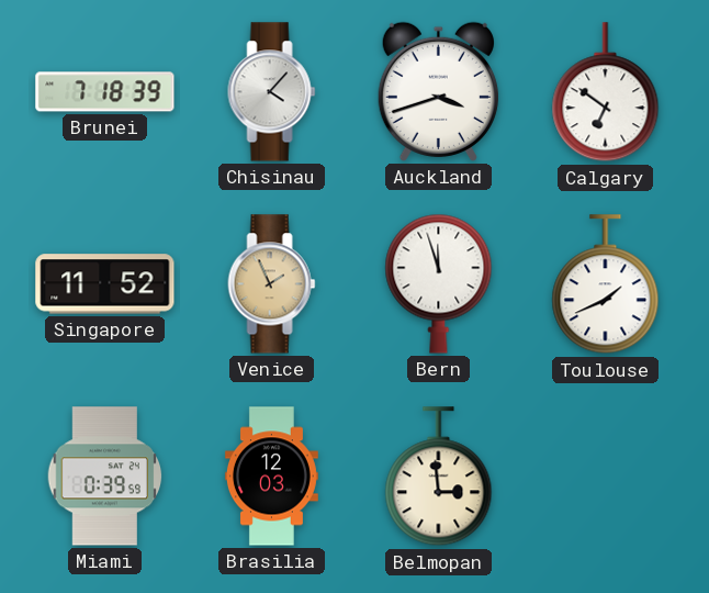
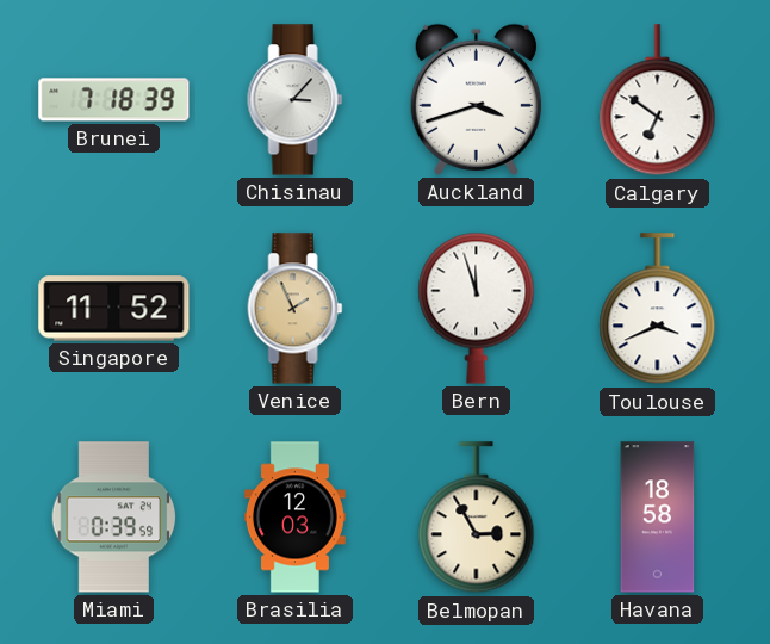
Chisinau: 4:07 -> 3:07 (296, 100)
Toulouse: 1:41 -> 3:41 (658, 309)
Belmopan: 2:59 -> 2:55 (477, 518)
Havana: none -> 18:58 (658, 518)
